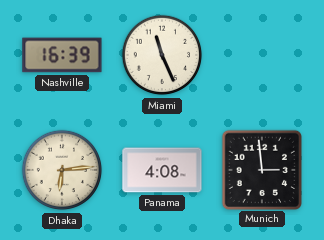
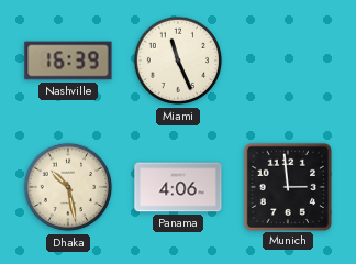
Dhaka: 6:14 -> 10:28 (68, 187)
Panama: 4:08 -> 4:06 (178, 187)
